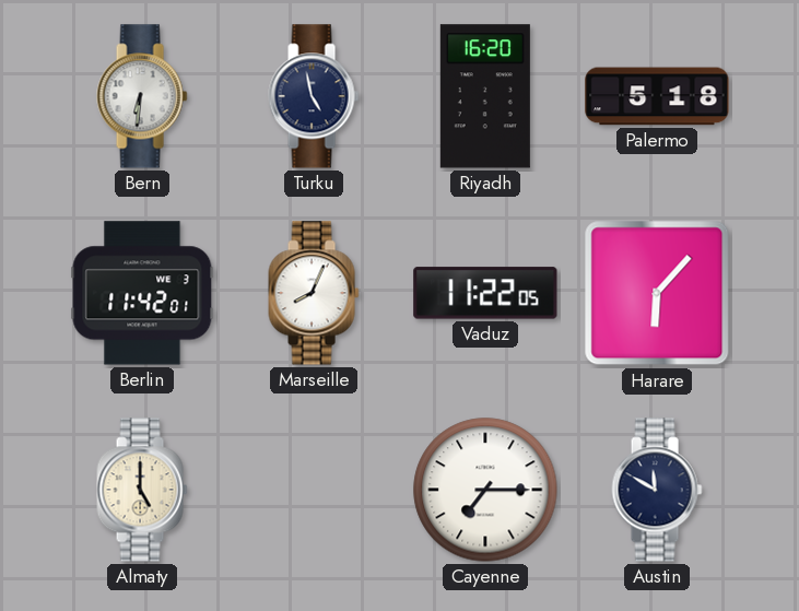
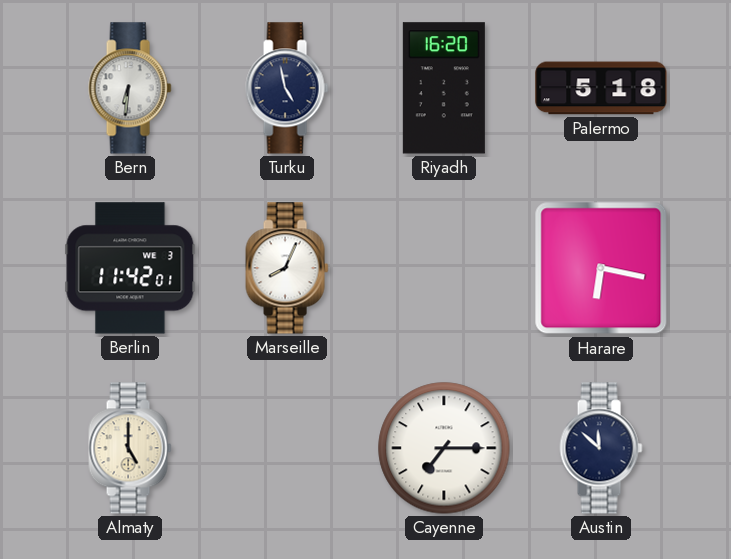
Vaduz: 11:22 -> none (485, 293)
Harare: 6:07 -> 6:17 (601, 268)
Austin: 11:50 -> 11:52 (601, 448)
